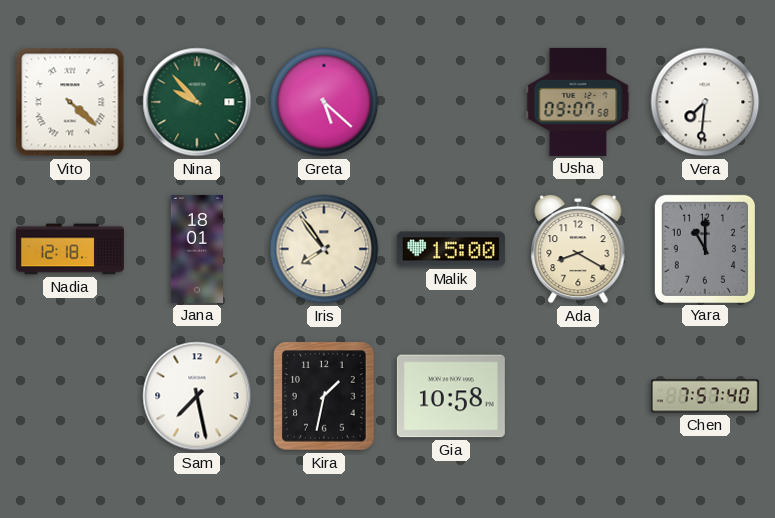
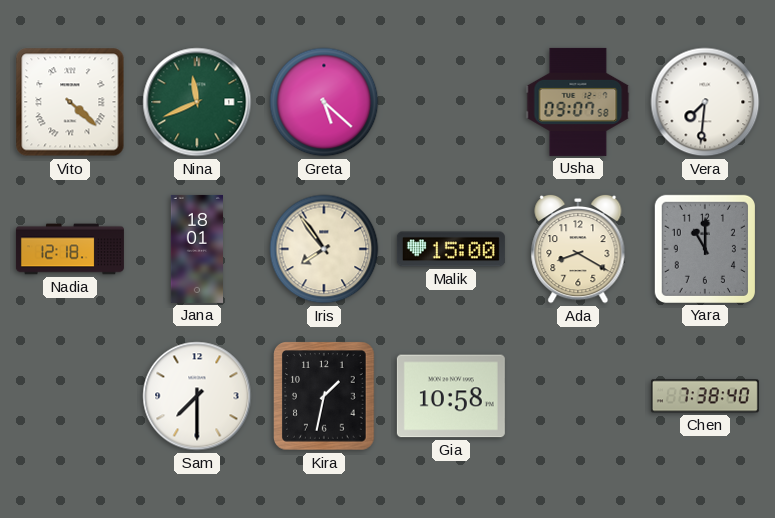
Nina: 9:53 -> 11:41 (197, 102)
Sam: 7:28 -> 7:30 (197, 396)
Chen: 7:57 -> 7:38 (705, 396)
